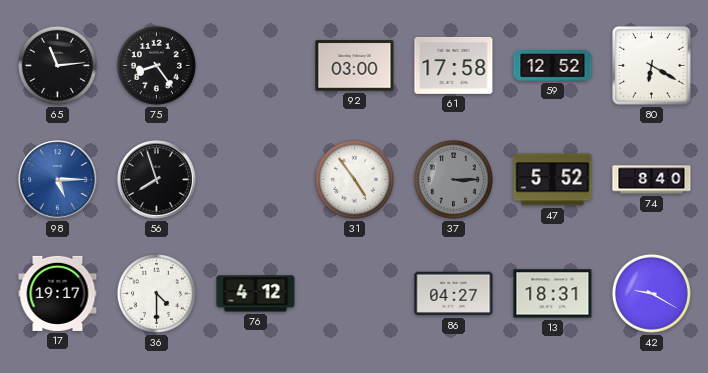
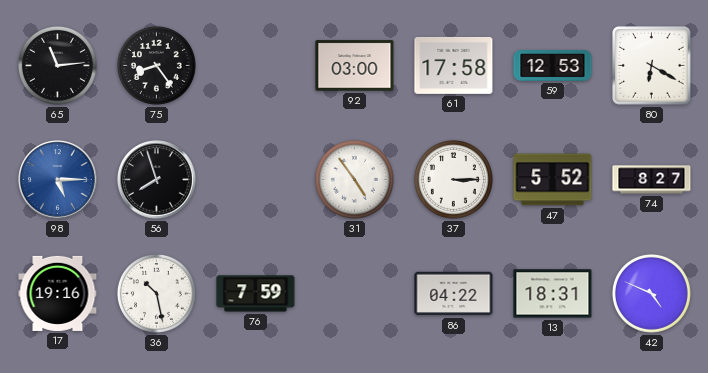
59: 12:52 -> 12:53 (553, 66)
37 dial: grey -> white (453, 179)
74: 8:40 -> 8:27 (652, 180)
17: 19:17 -> 19:16 (58, 293)
36: 4:30 -> 10:28 (156, 293)
76: 4:12 -> 7:59 (256, 294)
86: 04:27 -> 04:22 (454, 294)
42: 9:20 -> 4:49 (651, 293)
